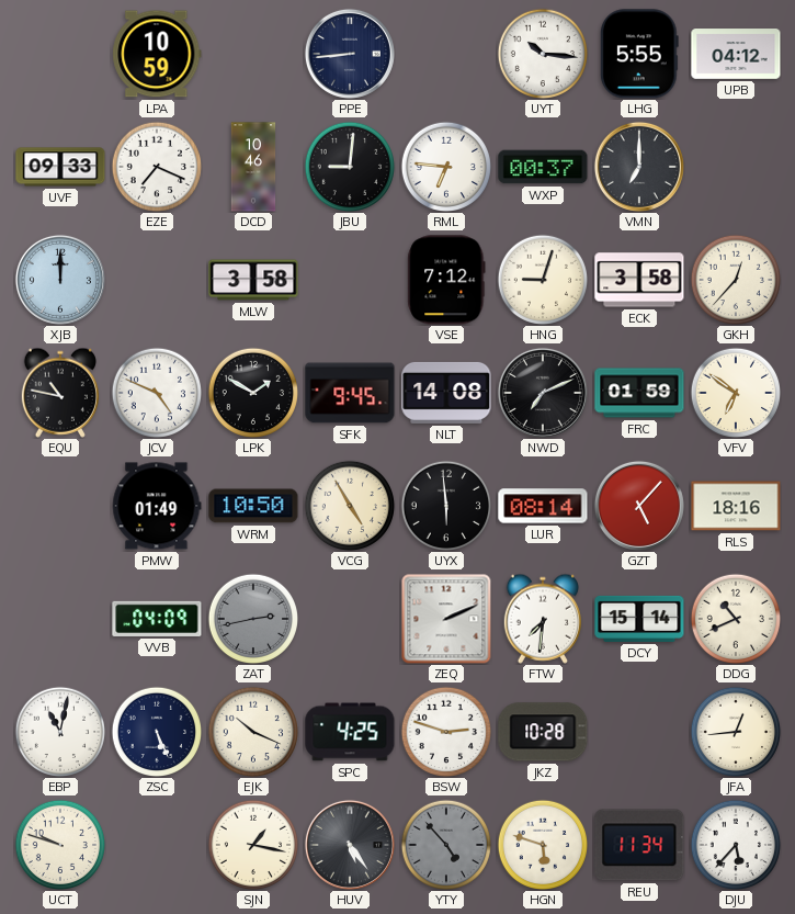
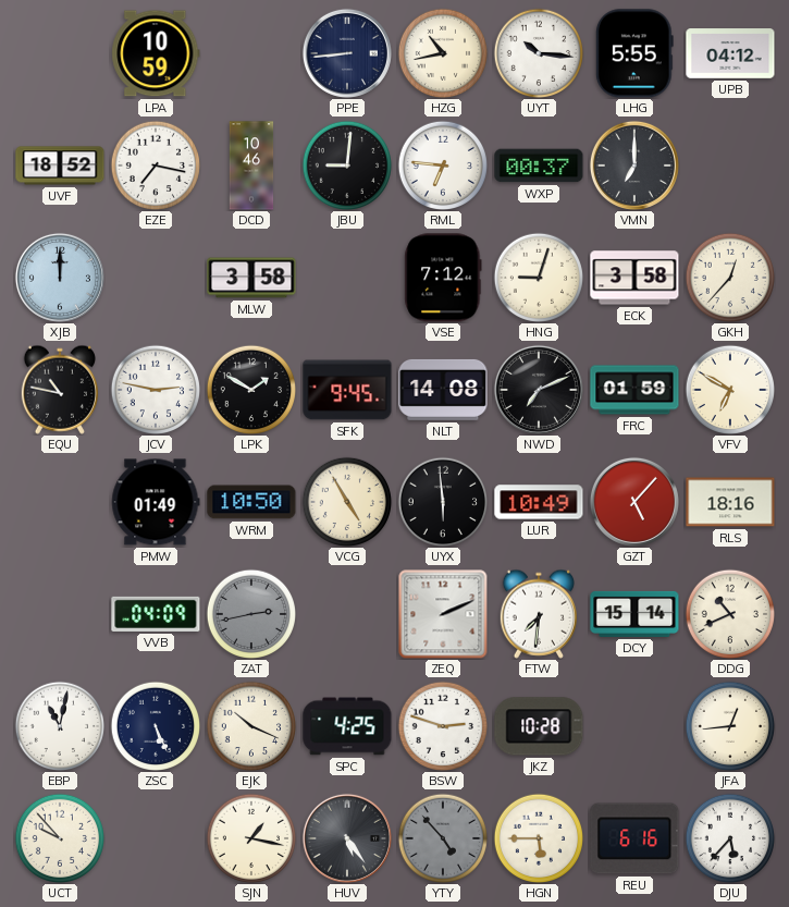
HZG: none -> 10:43 (443, 53)
UVF: 09:33 -> 18:52 (60, 166)
EZE: 7:19 -> 7:17 (156, 166)
JCV: 4:49 -> 2:47 (156, 390)
VFV: 6:51 -> 6:50 (730, 390)
LUR: 08:14 -> 10:49 (539, 502)
UCT: 9:48 -> 9:53 (60, 838)
HGN: 5:48 -> 5:45 (539, 838)
REU: 11:34 -> 6:16 (634, 838)
